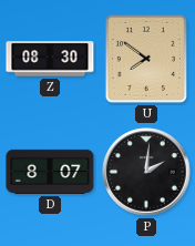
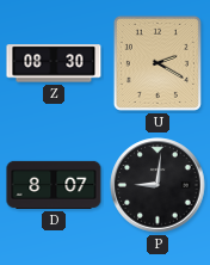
U: 7:51 -> 2:20 (157, 63)
P: 2:01 -> 9:01 (157, 185)
